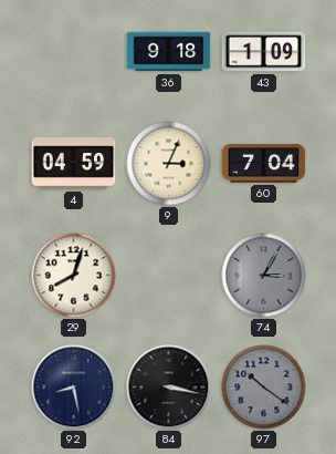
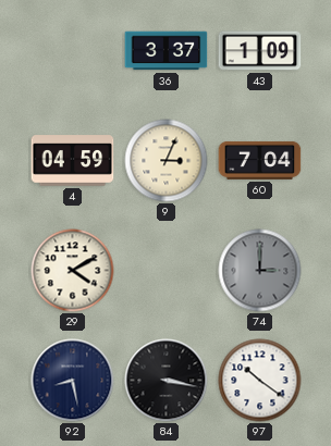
36: 9:18 -> 3:37 (167, 51)
29: 8:03 -> 4:10 (73, 271)
74: 3:05 -> 3:00 (260, 271)
97 dial: grey -> white (260, 381)
